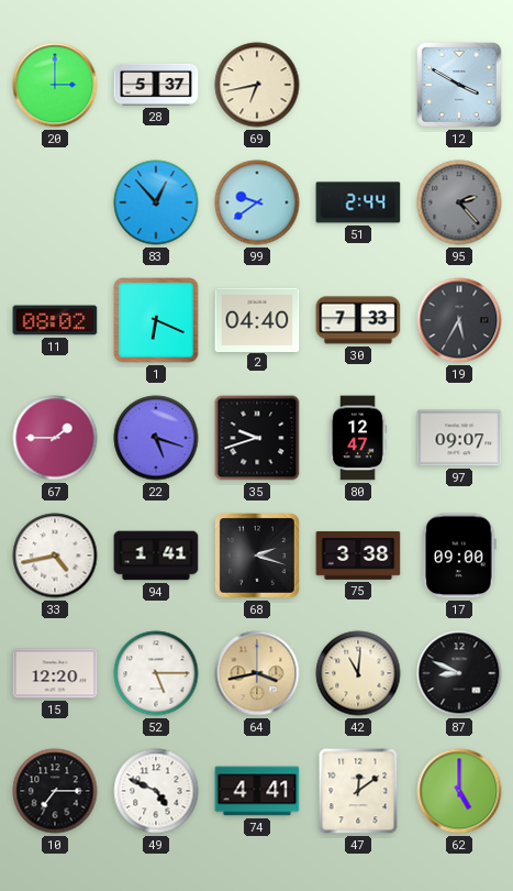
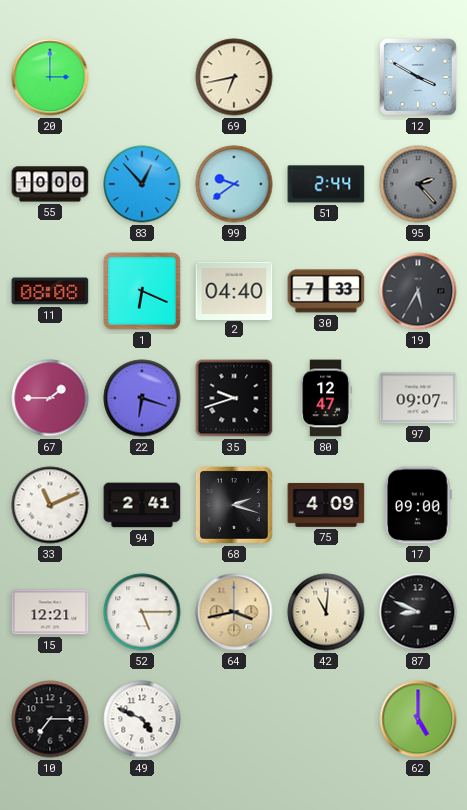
28: 5:37 -> none (156, 85)
55: none -> 10:00 (50, 184)
11: 08:02 -> 08:08 (50, 291)
22: 5:18 -> 6:18 (142, 398)
33: 4:43 -> 11:11 (50, 505)
94: 1:41 -> 2:41 (142, 505)
75: 3:38 -> 4:09 (326, 505)
15: 12:20 -> 12:21 (50, 612)
74: 4:41 -> none (257, 791)
47: 12:09 -> none (358, 791)
